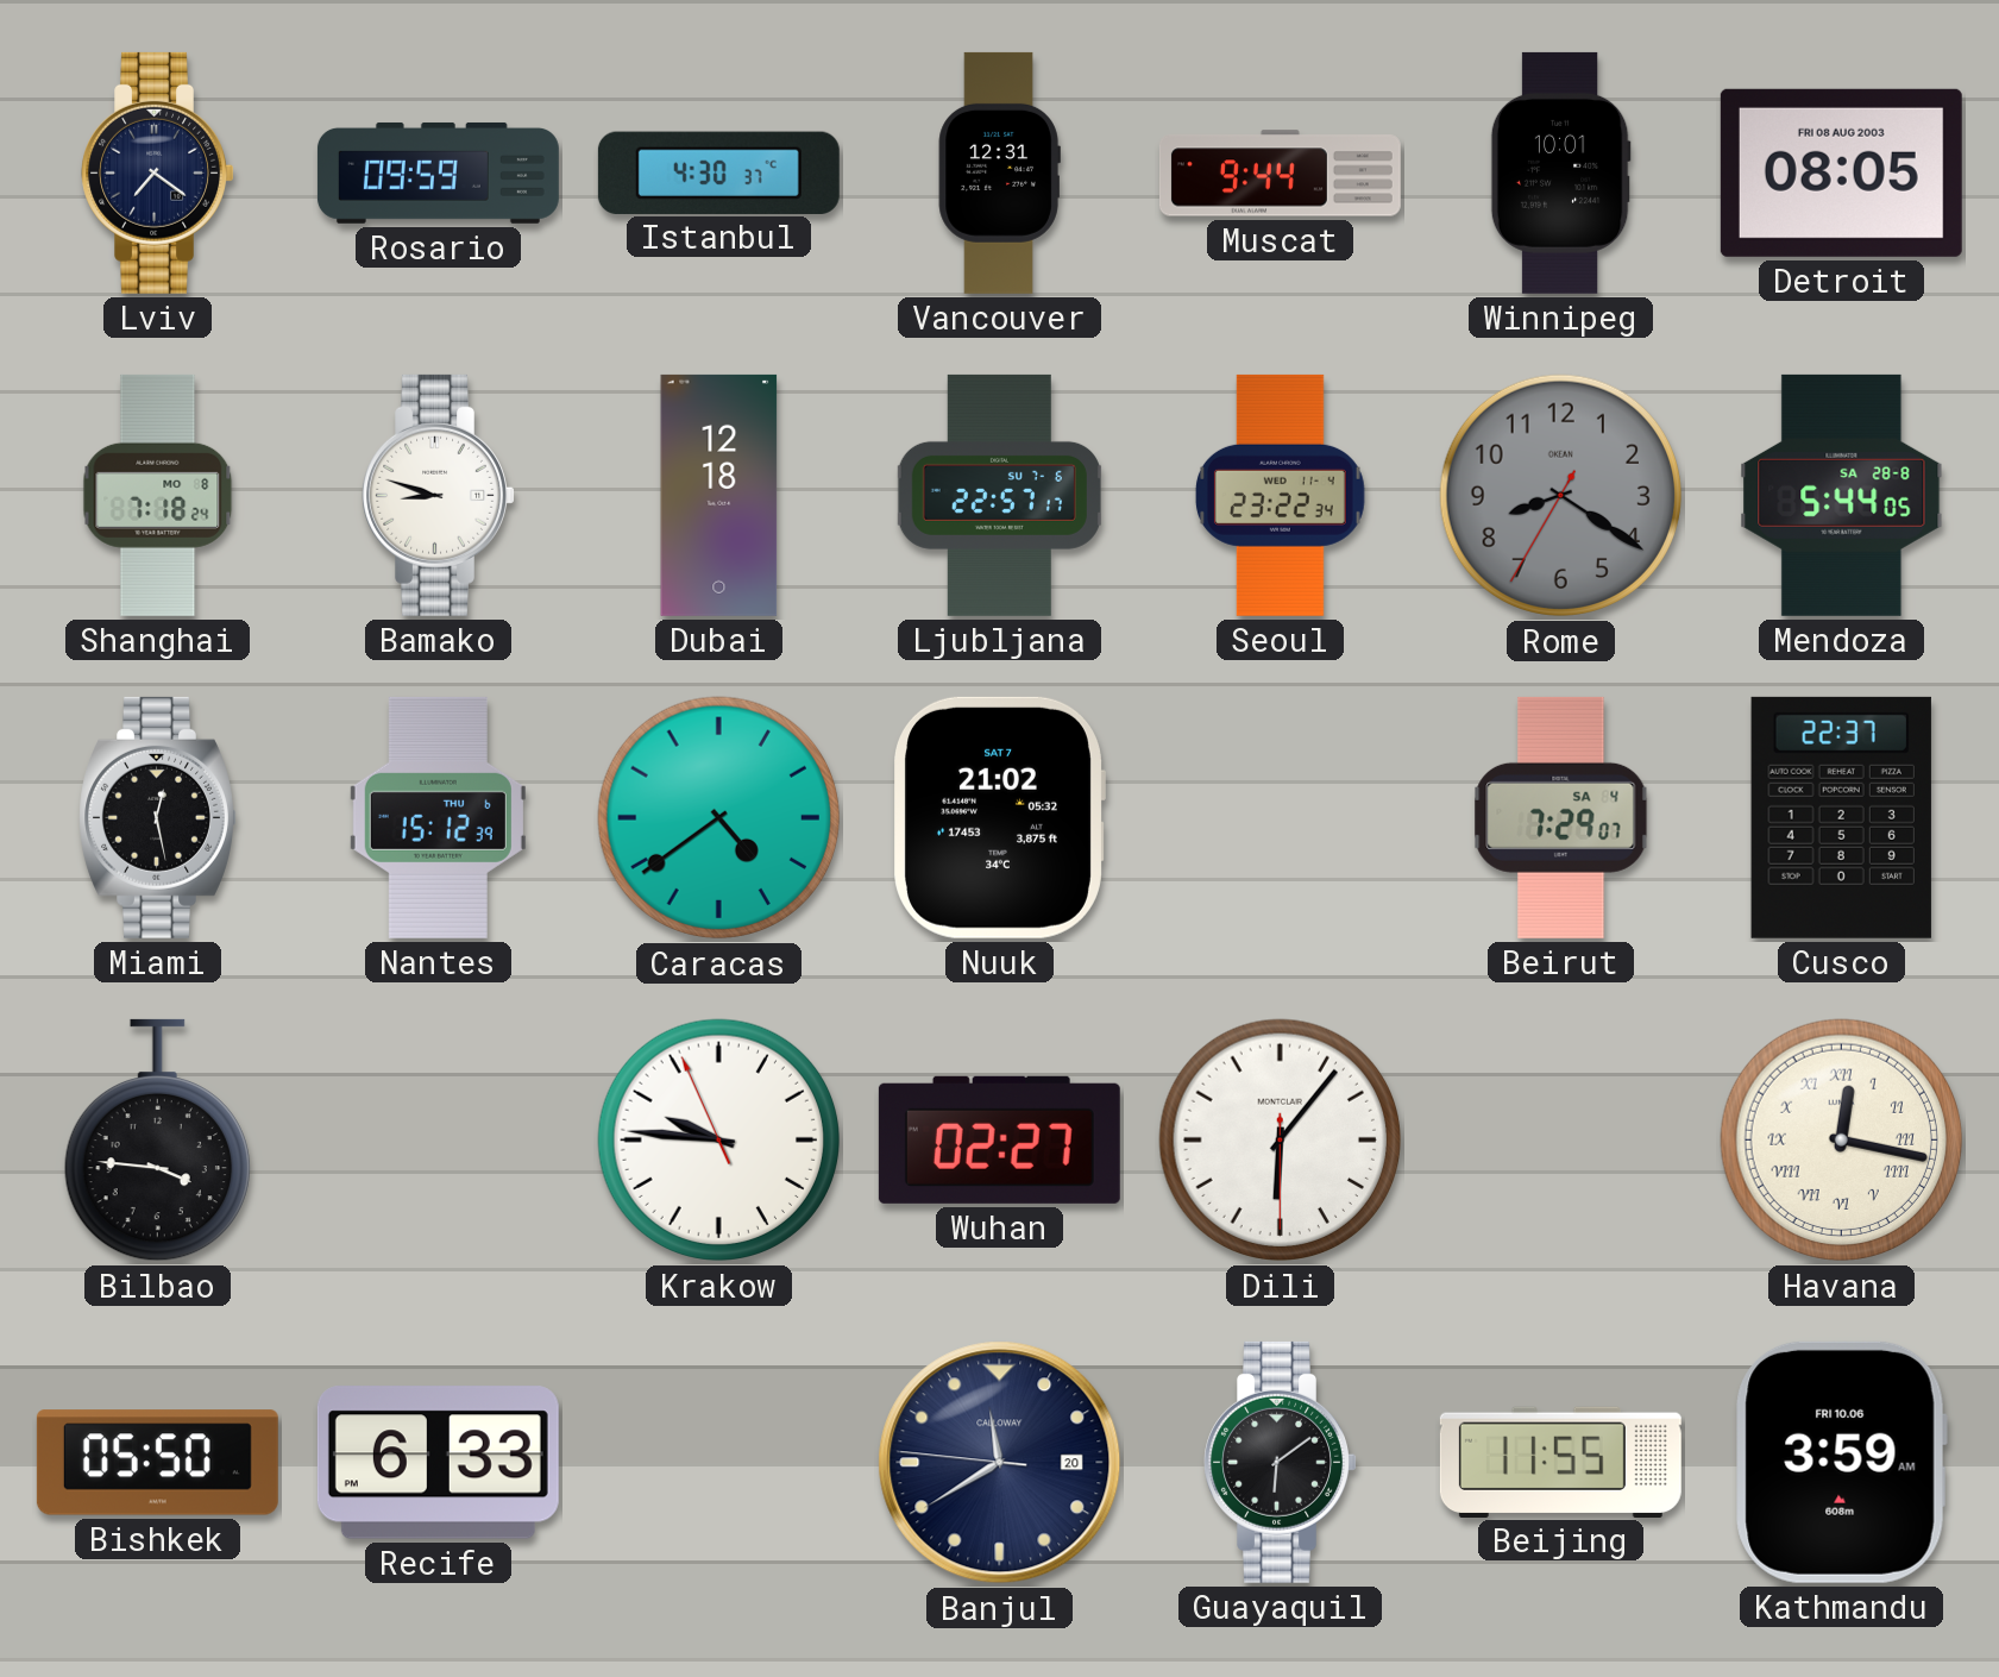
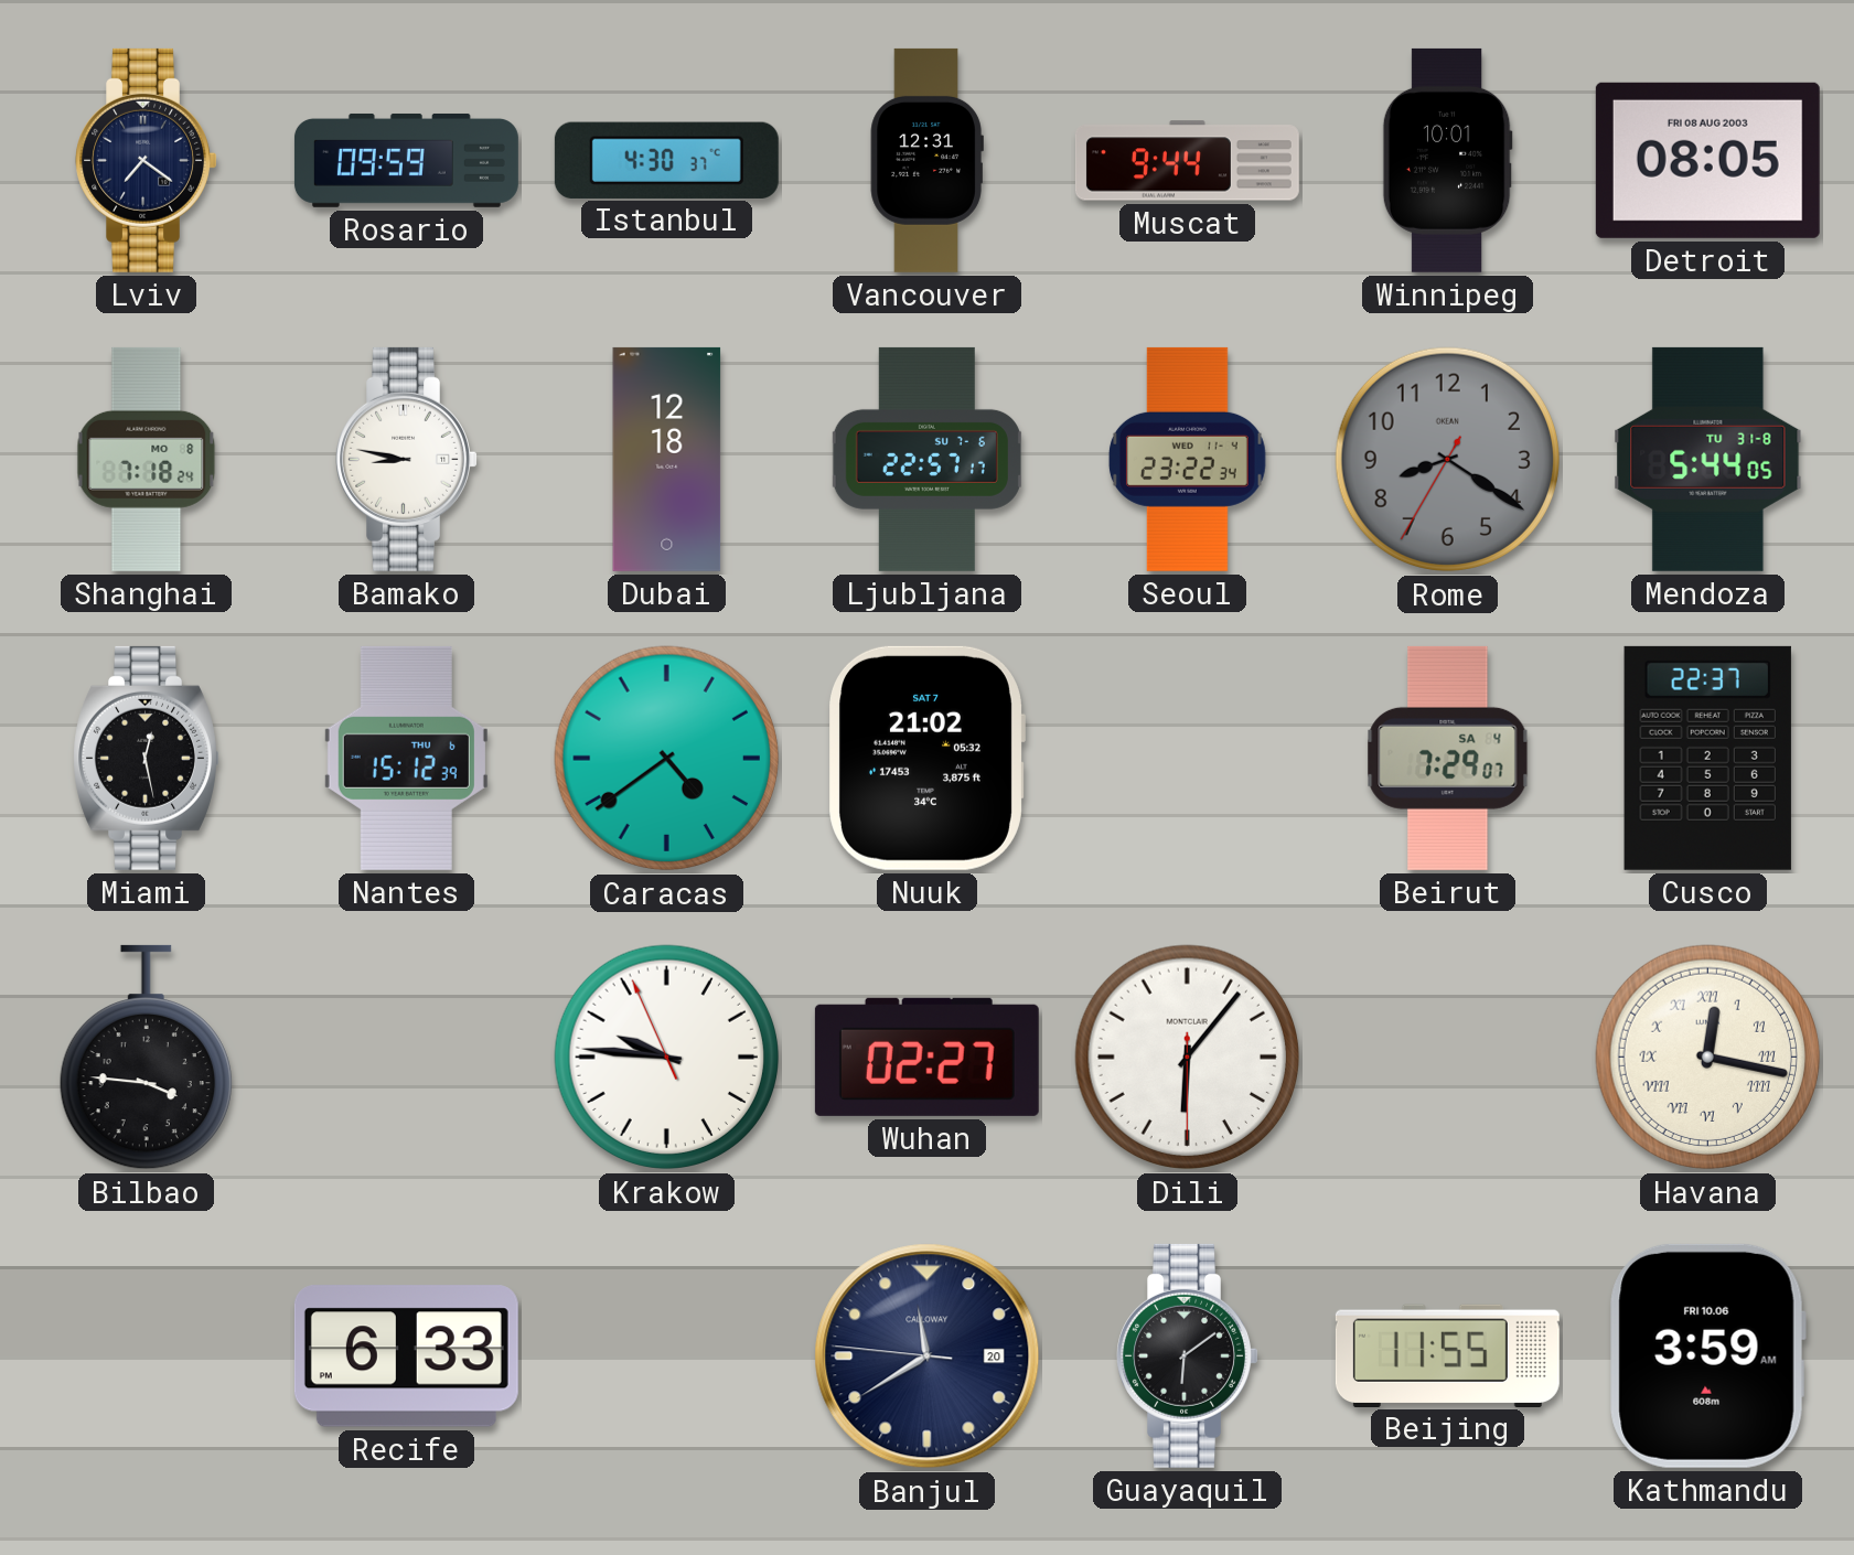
Bamako: 8:48 -> 8:47 (407, 459)
Mendoza date: SA 28-8 -> TU 31-8 (1708, 459)
Bishkek: 05:50 -> none (157, 1463)
